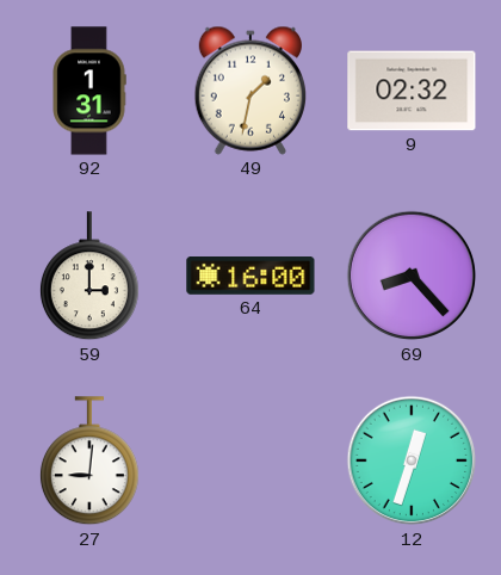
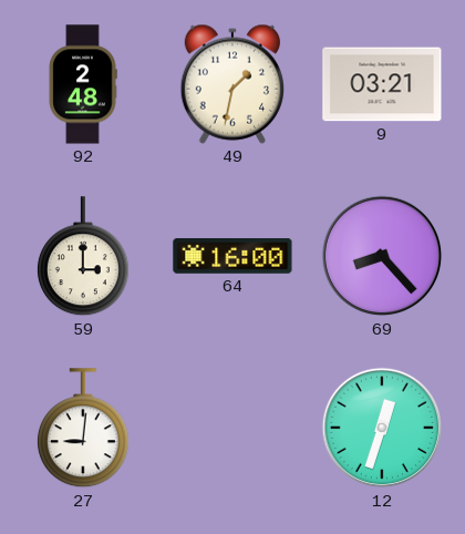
92: 1:31 -> 2:48 (83, 84)
9: 02:32 -> 03:21 (382, 84)
